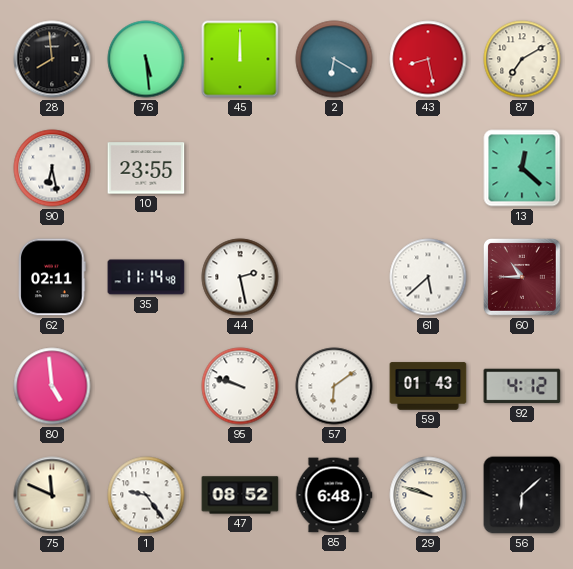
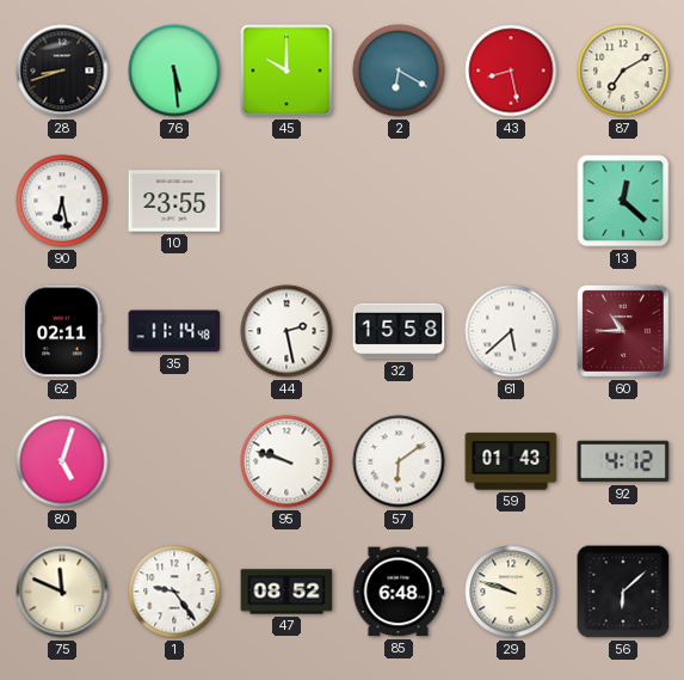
28: 7:59 -> 8:42 (62, 71)
45: 12:00 -> 10:00 (286, 71)
32: none -> 15:58 (399, 331)
80: 4:59 -> 5:03 (62, 461)
